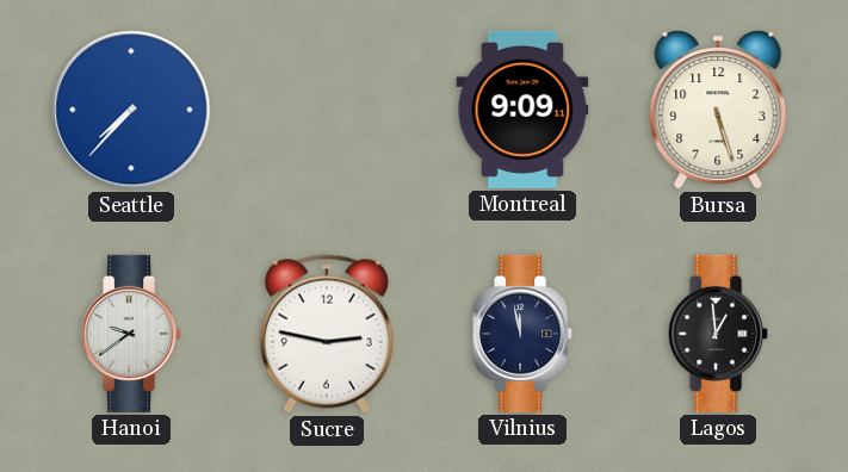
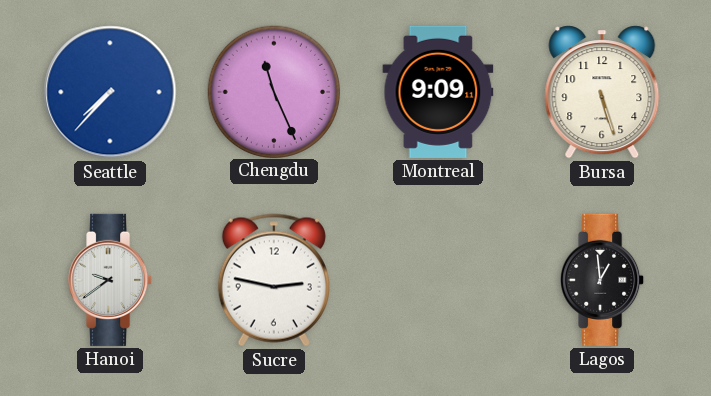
Chengdu: none -> 11:26 (273, 91)
Vilnius: 11:58 -> none (524, 334)
